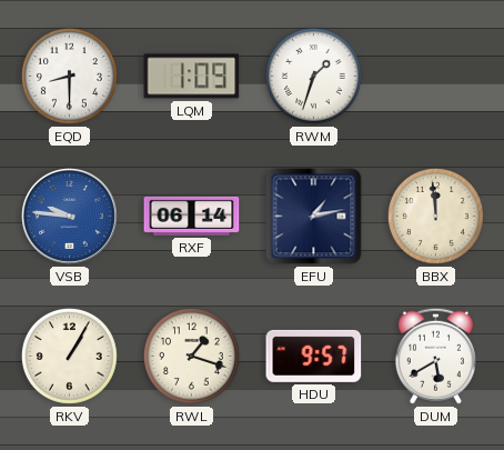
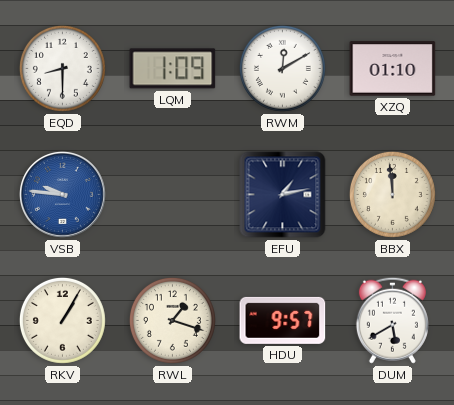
RWM: 1:33 -> 12:10 (282, 68)
XZQ: none -> 01:10 (393, 69)
RXF: 06:14 -> none (192, 216)
